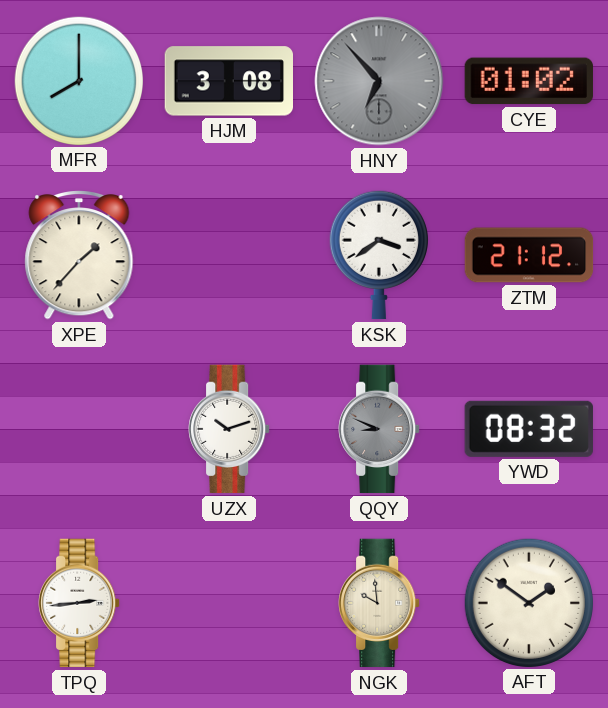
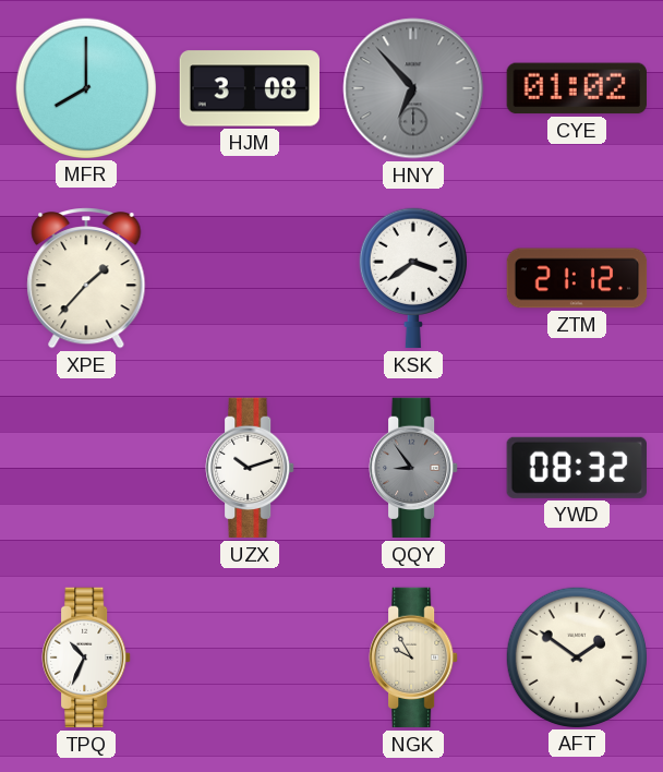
QQY: 8:49 -> 8:54 (413, 468)
TPQ: 2:44 -> 10:34 (86, 658)
NGK: 9:59 -> 9:55 (413, 658)
